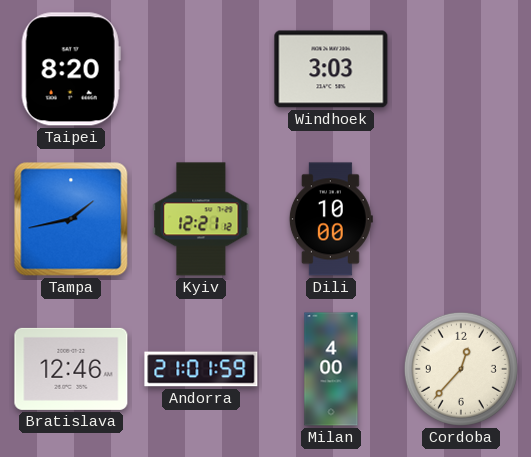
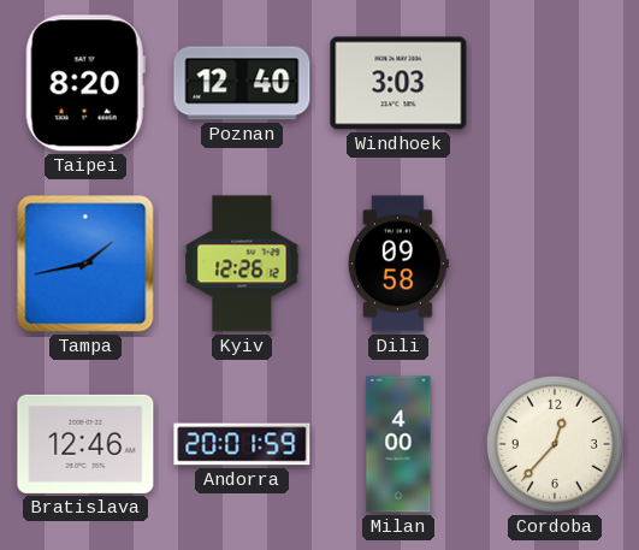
Poznan: none -> 12:40 (242, 83)
Kyiv: 12:21 -> 12:26 (242, 264)
Dili: 10:00 -> 09:58 (398, 264)
Andorra: 21:01 -> 20:01 (242, 444)
